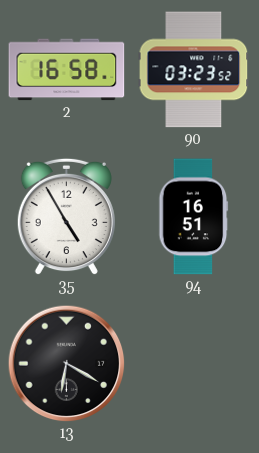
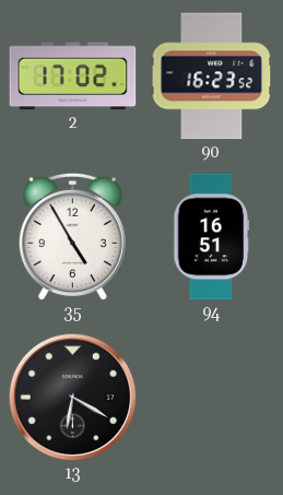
2: 16:58 -> 17:02 (73, 76)
90: 03:23 -> 16:23 (212, 76)
